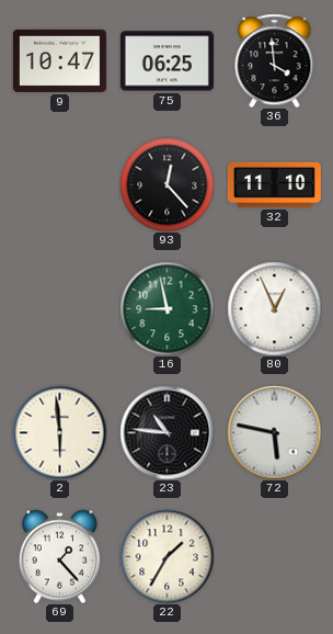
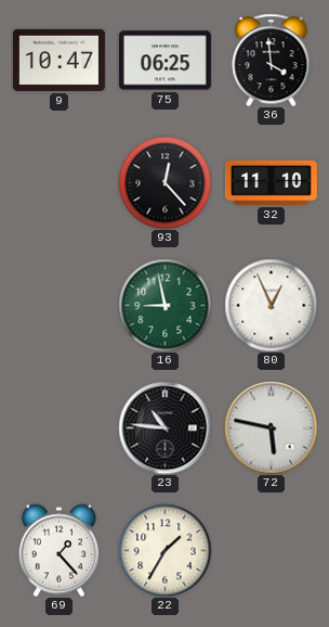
2: 5:59 -> none (59, 432)
